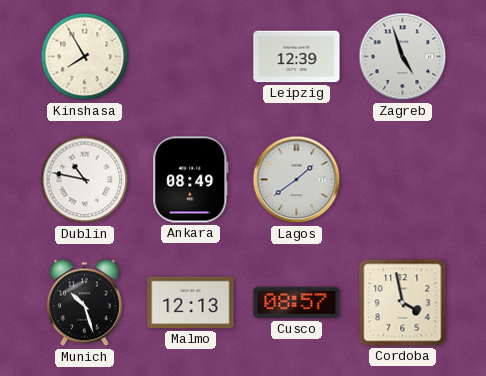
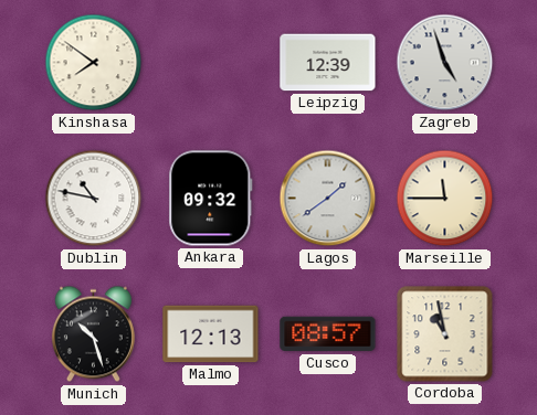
Kinshasa: 7:55 -> 7:51 (94, 63)
Ankara: 08:49 -> 09:32 (211, 199)
Marseille: none -> 11:45 (445, 199)
Cordoba: 3:58 -> 10:58 (445, 334)
